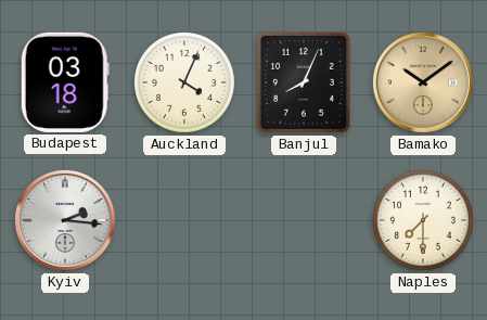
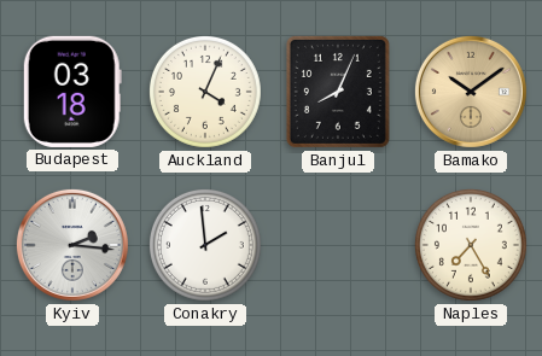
Conakry: none -> 1:59 (205, 245)
Naples: 7:30 -> 7:25 (471, 245)
